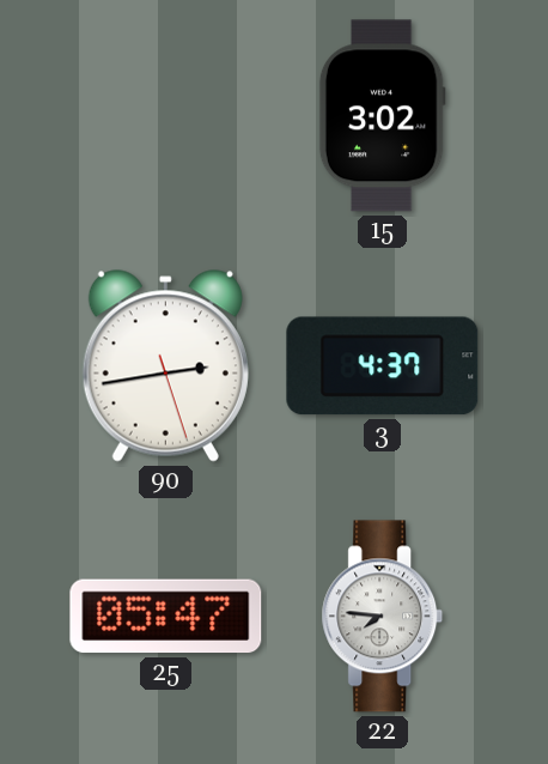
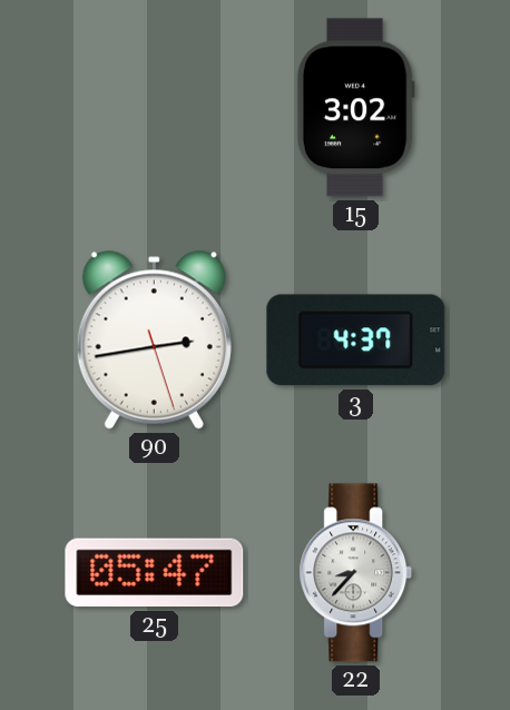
22: 7:46 -> 8:37 (356, 573)
